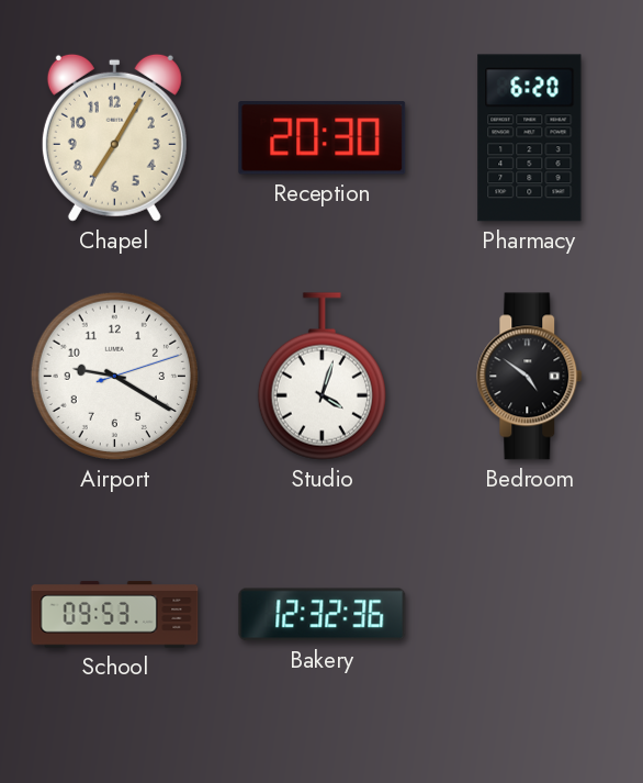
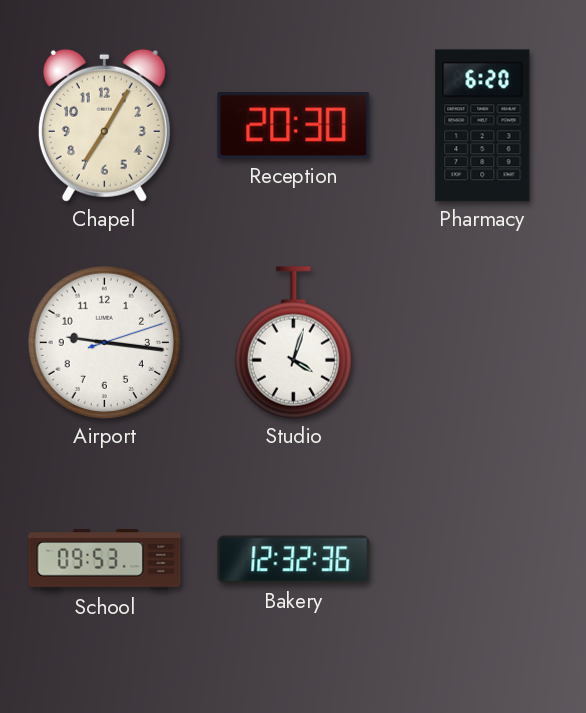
Airport: 9:20 -> 9:16 (104, 342)
Bedroom: 4:51 -> none (530, 377)
